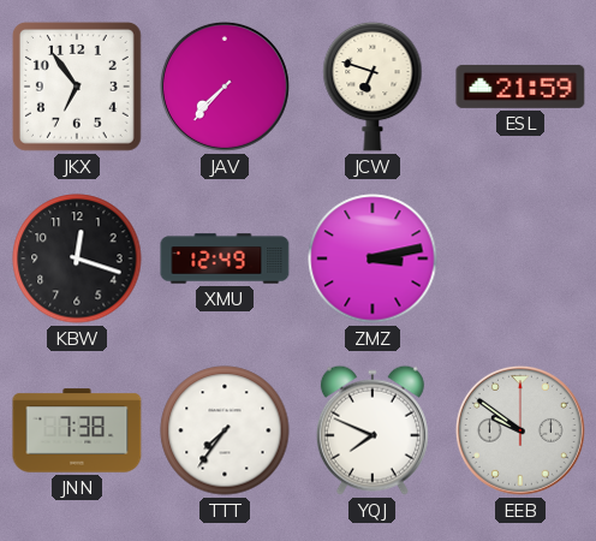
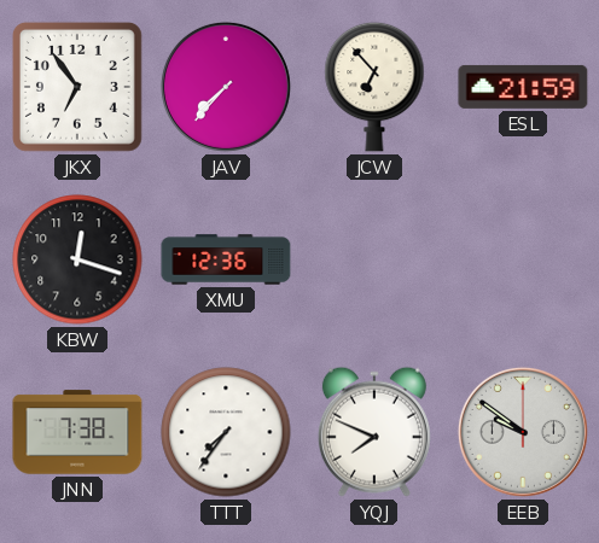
JCW: 6:48 -> 6:53 (374, 87)
XMU: 12:49 -> 12:36 (226, 259)
ZMZ: 3:13 -> none (372, 258)
